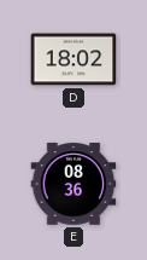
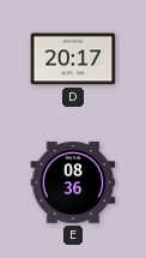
D: 18:02 -> 20:17 (73, 59)
